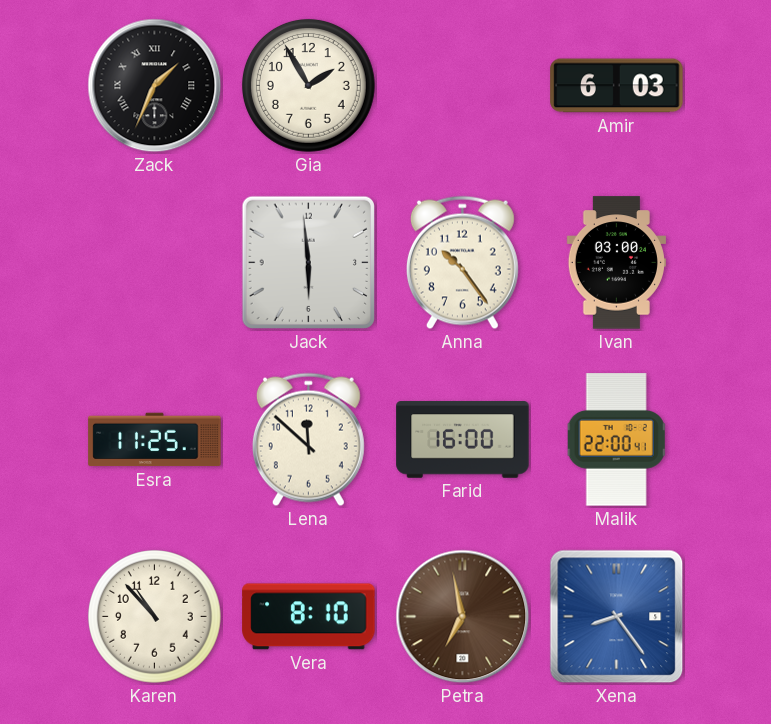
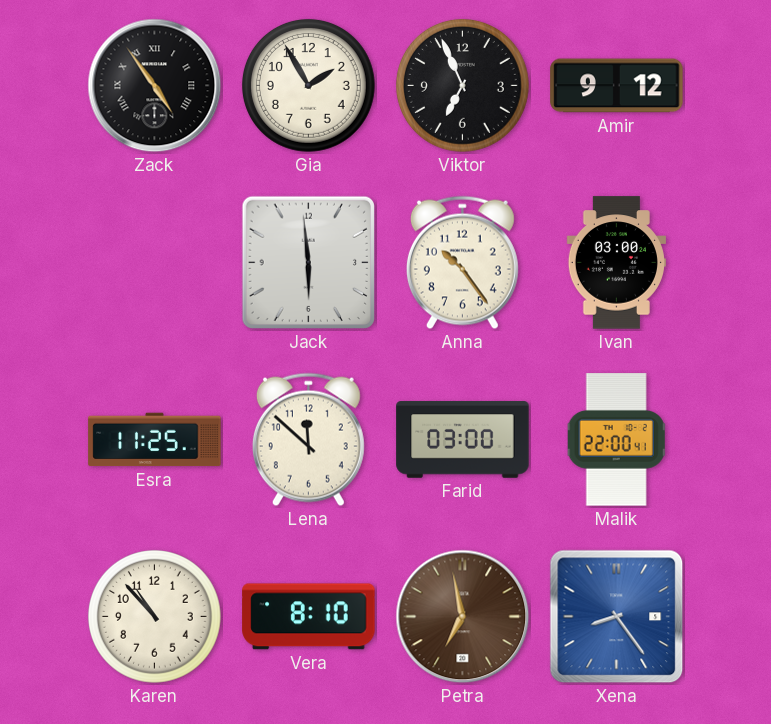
Zack: 1:34 -> 4:54 (155, 86)
Viktor: none -> 6:56 (462, 85)
Amir: 6:03 -> 9:12 (617, 86)
Farid: 16:00 -> 03:00 (463, 440)
